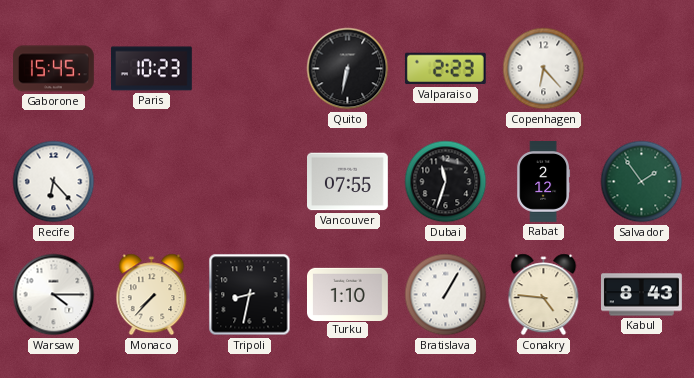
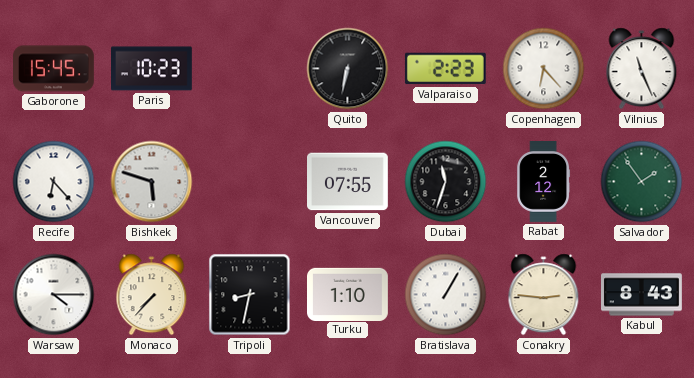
Vilnius: none -> 11:26 (642, 69)
Bishkek: none -> 5:48 (152, 182)
Conakry: 4:46 -> 2:46 (544, 295)
